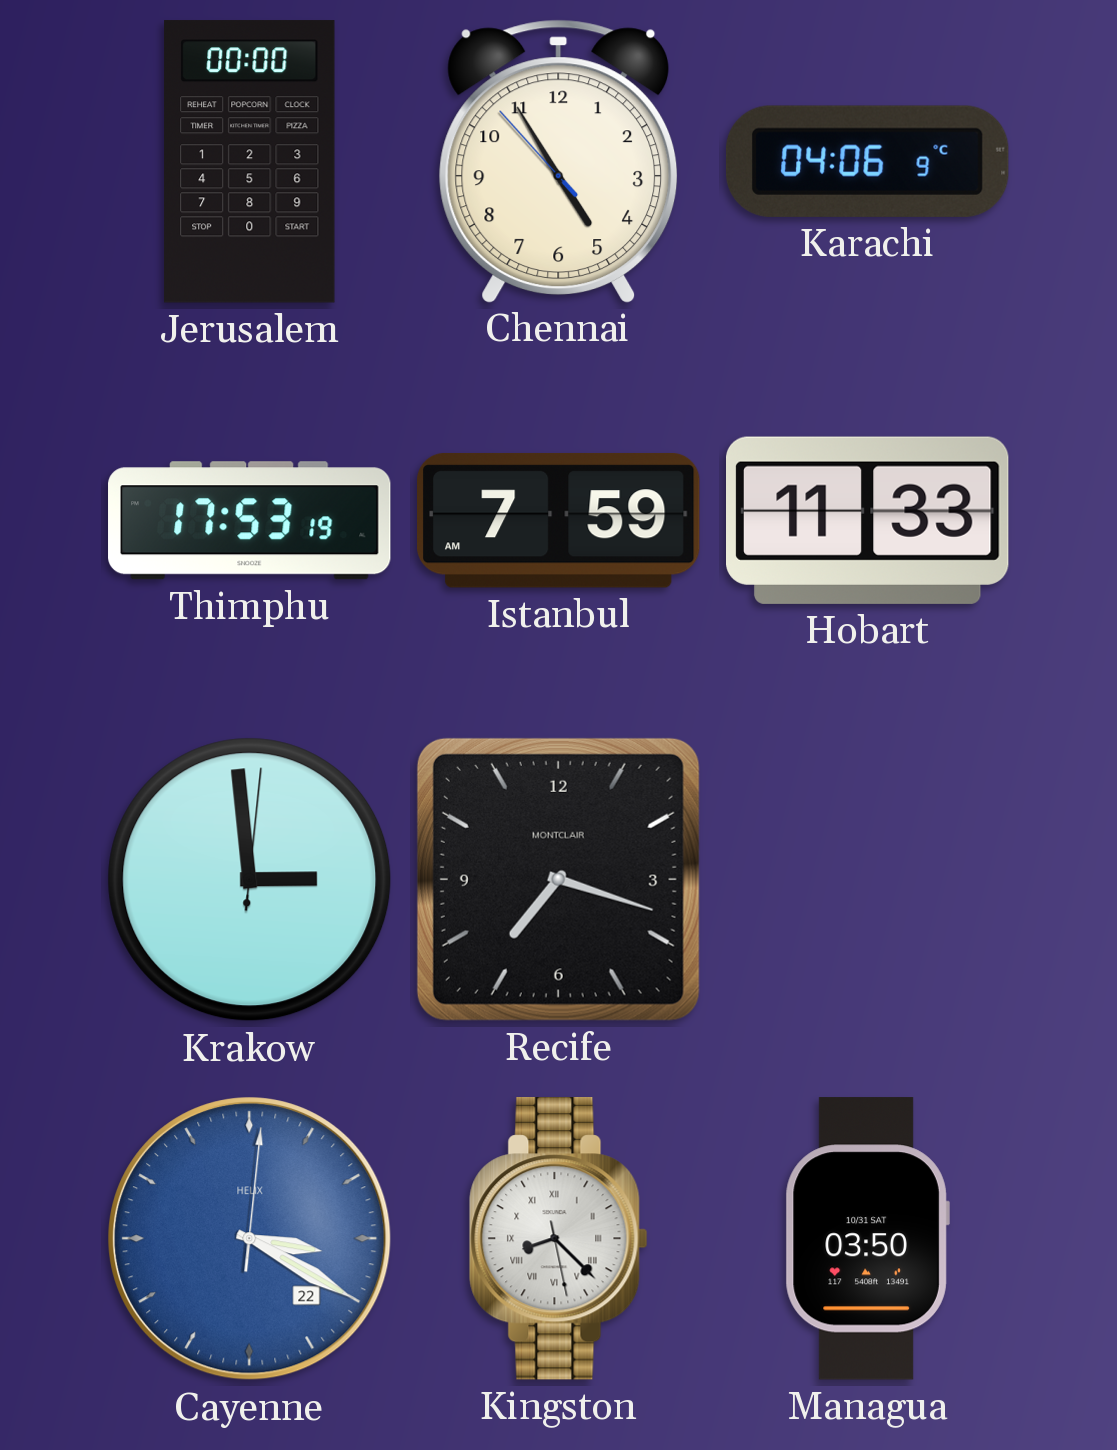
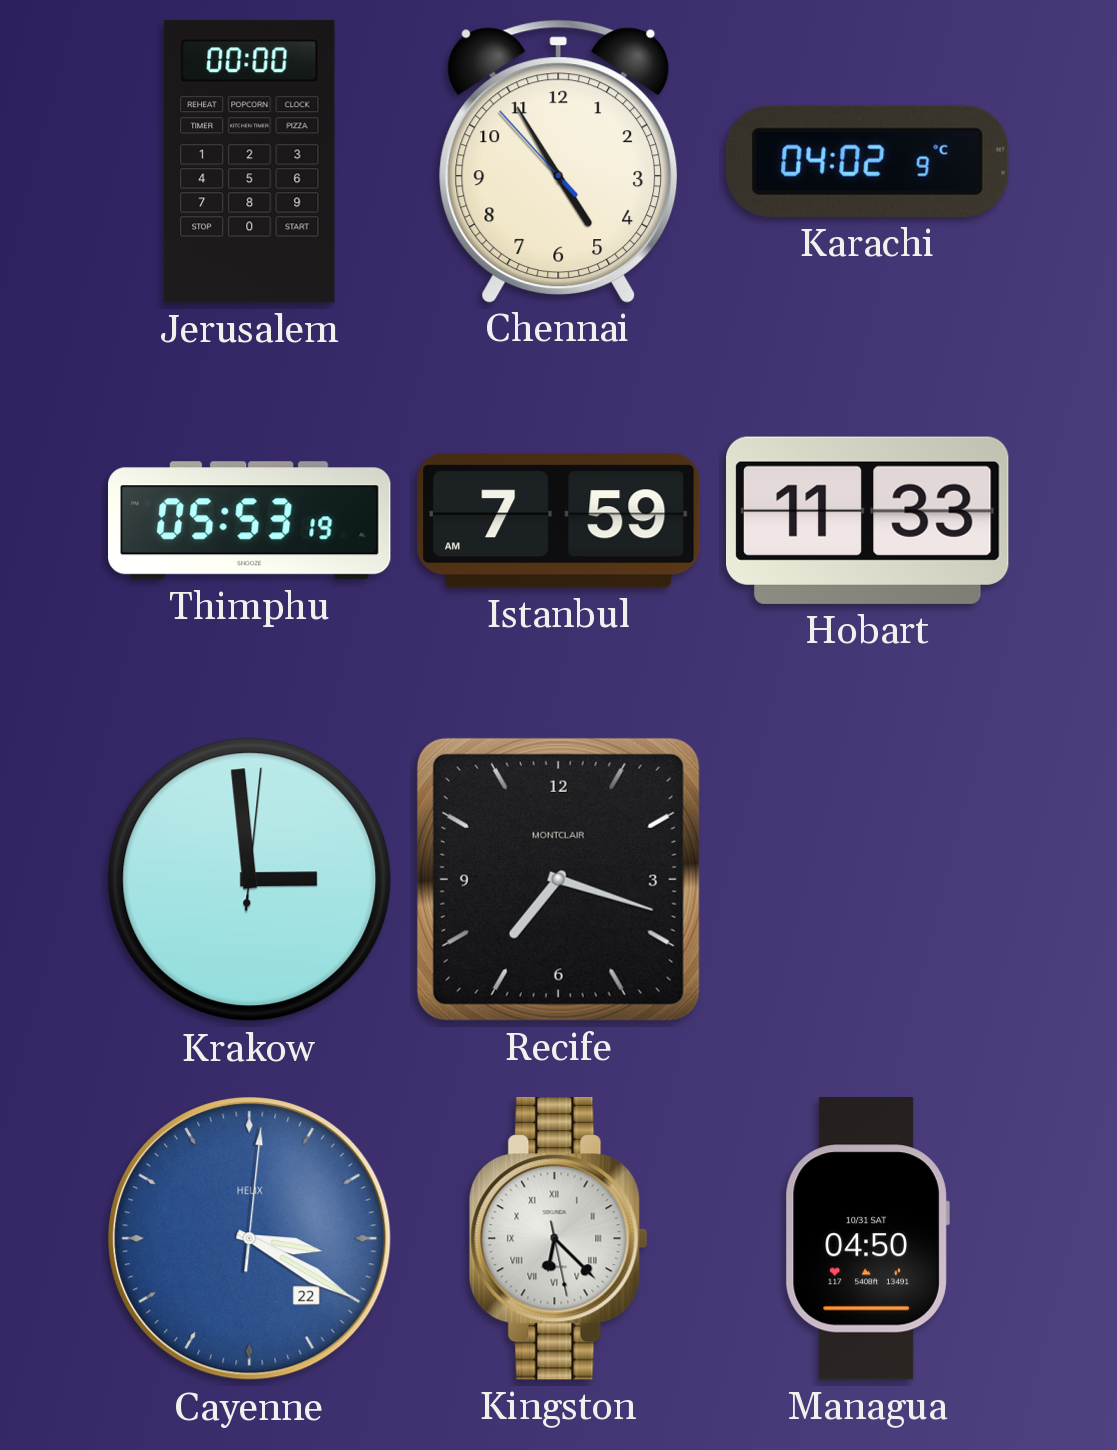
Karachi: 04:06 -> 04:02 (867, 161)
Thimphu: 17:53 -> 05:53 (250, 521)
Kingston: 8:22 -> 6:22 (559, 1239)
Managua: 03:50 -> 04:50 (867, 1239)
